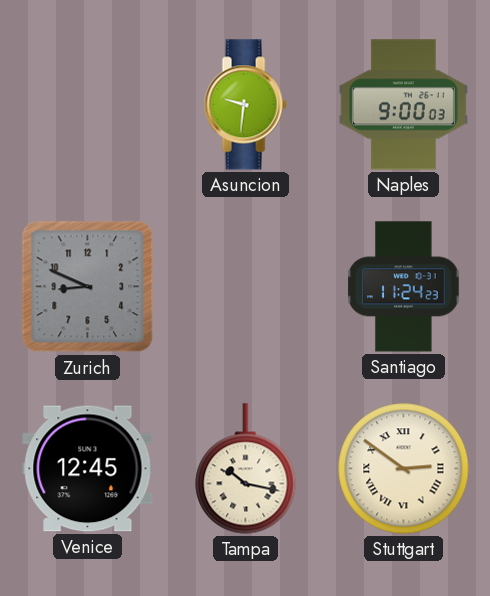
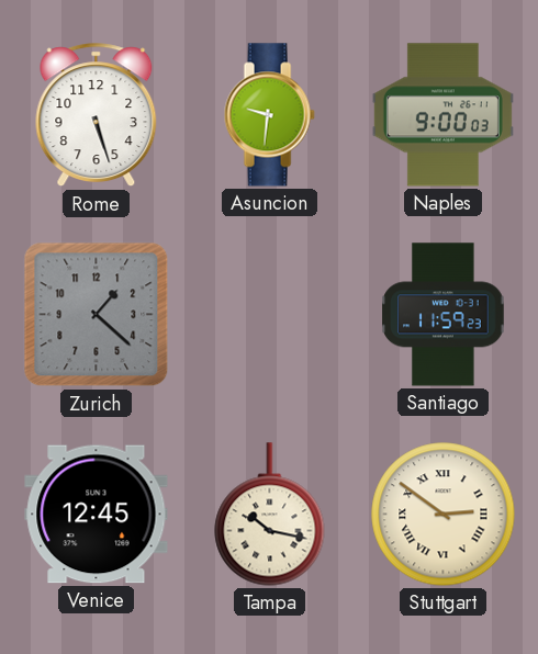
Rome: none -> 5:27 (97, 115)
Zurich: 8:49 -> 1:22 (97, 315)
Santiago: 11:24 -> 11:59 (444, 315)
